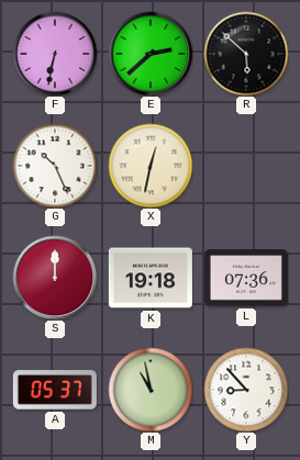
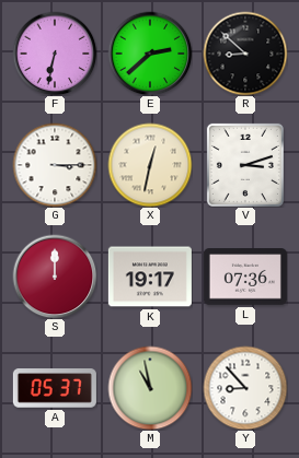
R: 5:52 -> 8:52 (245, 54)
G: 10:26 -> 3:15 (55, 165)
V: none -> 3:12 (245, 165)
K: 19:18 -> 19:17 (150, 277)
